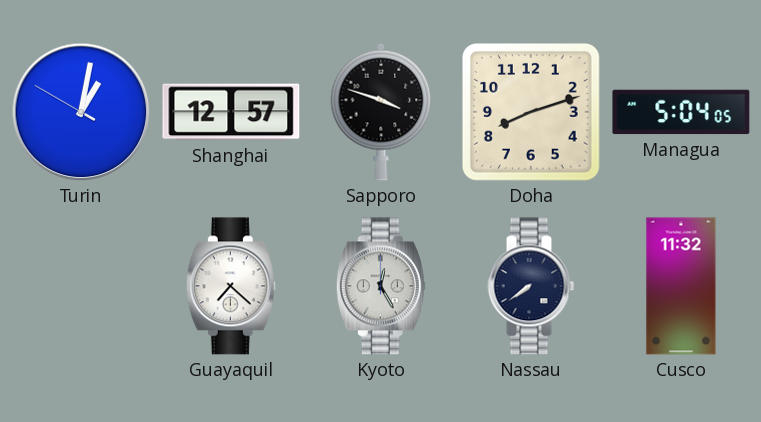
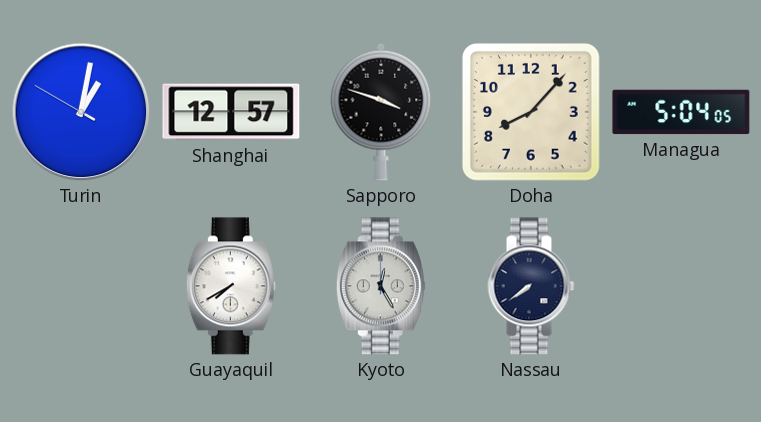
Doha: 8:12 -> 8:07 (532, 113)
Guayaquil: 7:22 -> 7:40 (231, 286)
Cusco: 11:32 -> none (681, 286)
